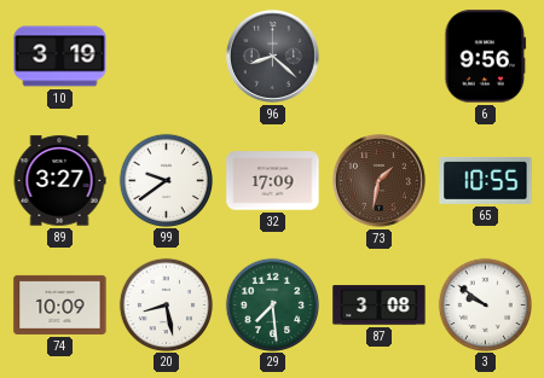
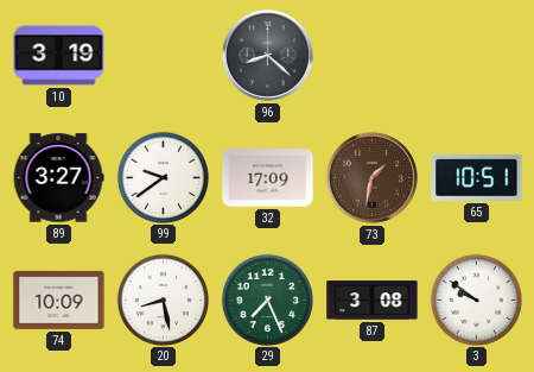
6: 9:56 -> none (486, 57)
65: 10:55 -> 10:51 (477, 177)
29: 7:29 -> 7:26 (267, 300)
